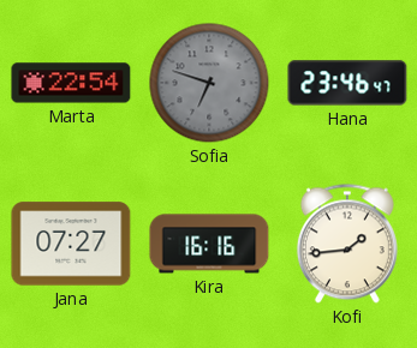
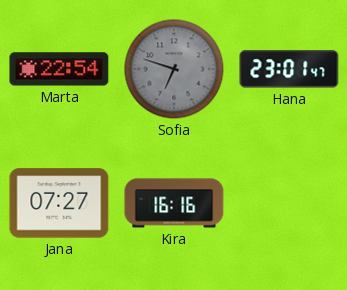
Hana: 23:46 -> 23:01 (289, 69)
Kofi: 1:44 -> none (347, 244)
